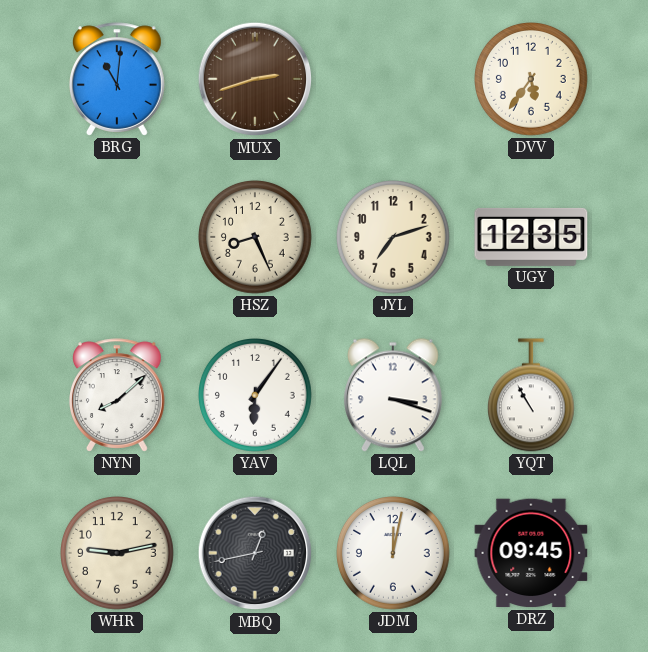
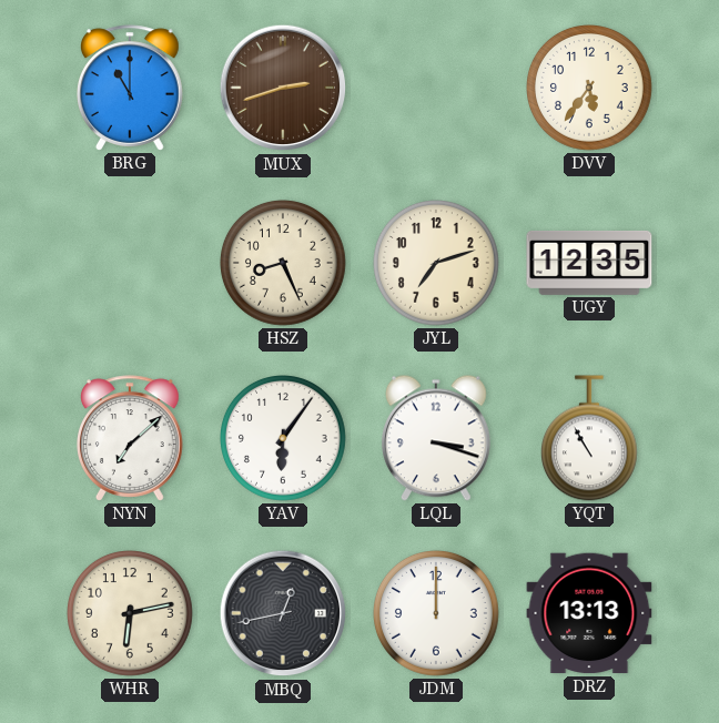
BRG: 11:01 -> 11:00 (131, 88)
NYN: 8:08 -> 7:08 (131, 438)
WHR: 9:13 -> 6:13 (131, 614)
JDM: 12:02 -> 12:00 (437, 614)
DRZ: 09:45 -> 13:13 (589, 613)
